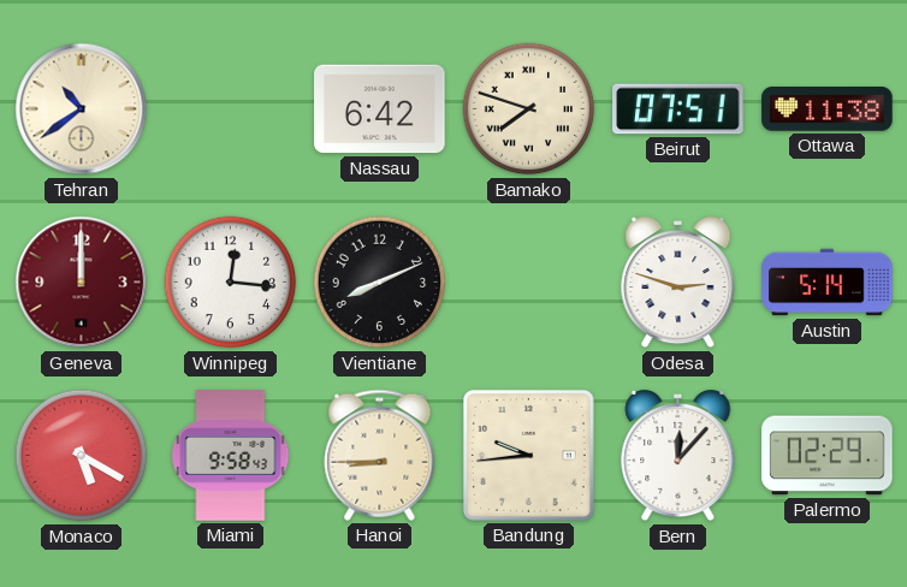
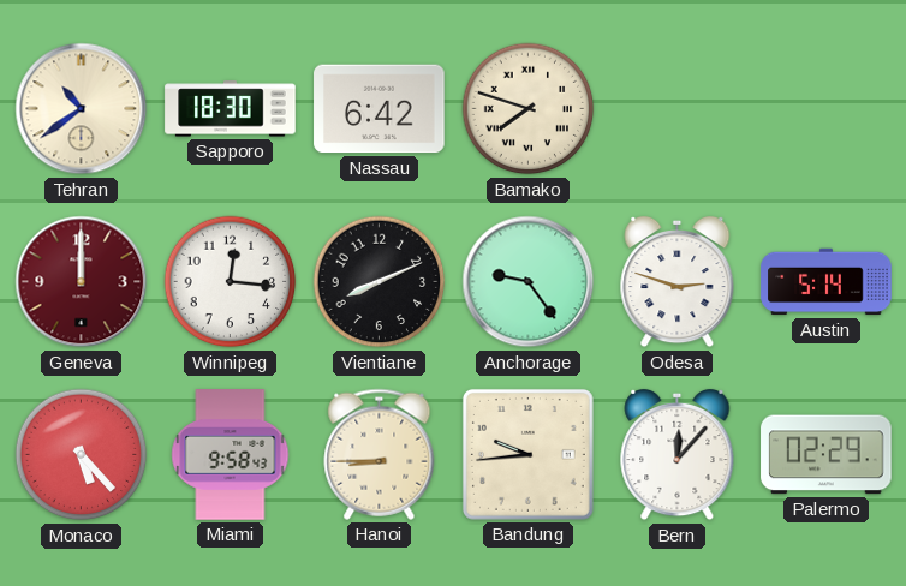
Sapporo: none -> 18:30 (231, 109)
Beirut: 07:51 -> none (678, 109)
Ottawa: 11:38 -> none (828, 109)
Anchorage: none -> 9:24 (529, 282)
Monaco: 5:20 -> 5:23 (82, 455)
